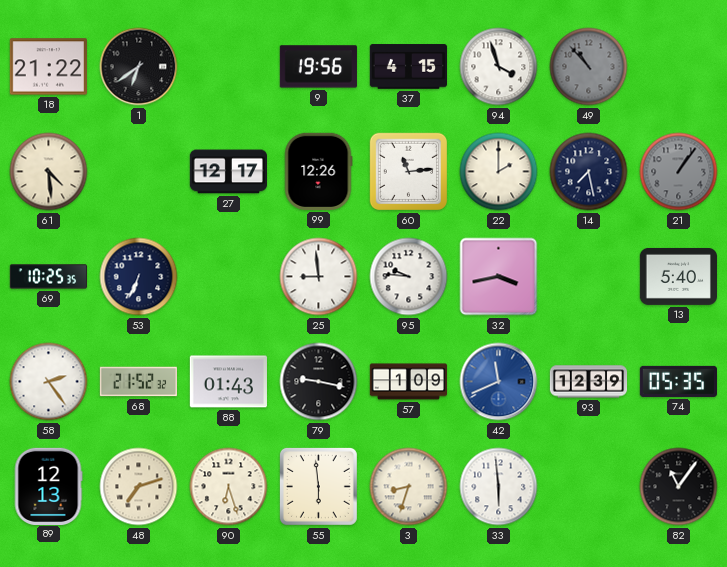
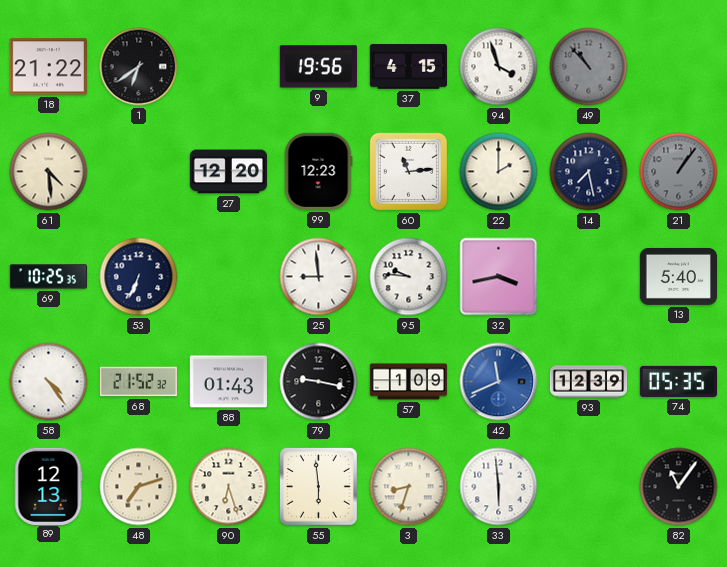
27: 12:17 -> 12:20 (228, 172)
99: 12:26 -> 12:23 (318, 171)
58: 2:24 -> 4:24 (49, 382)
